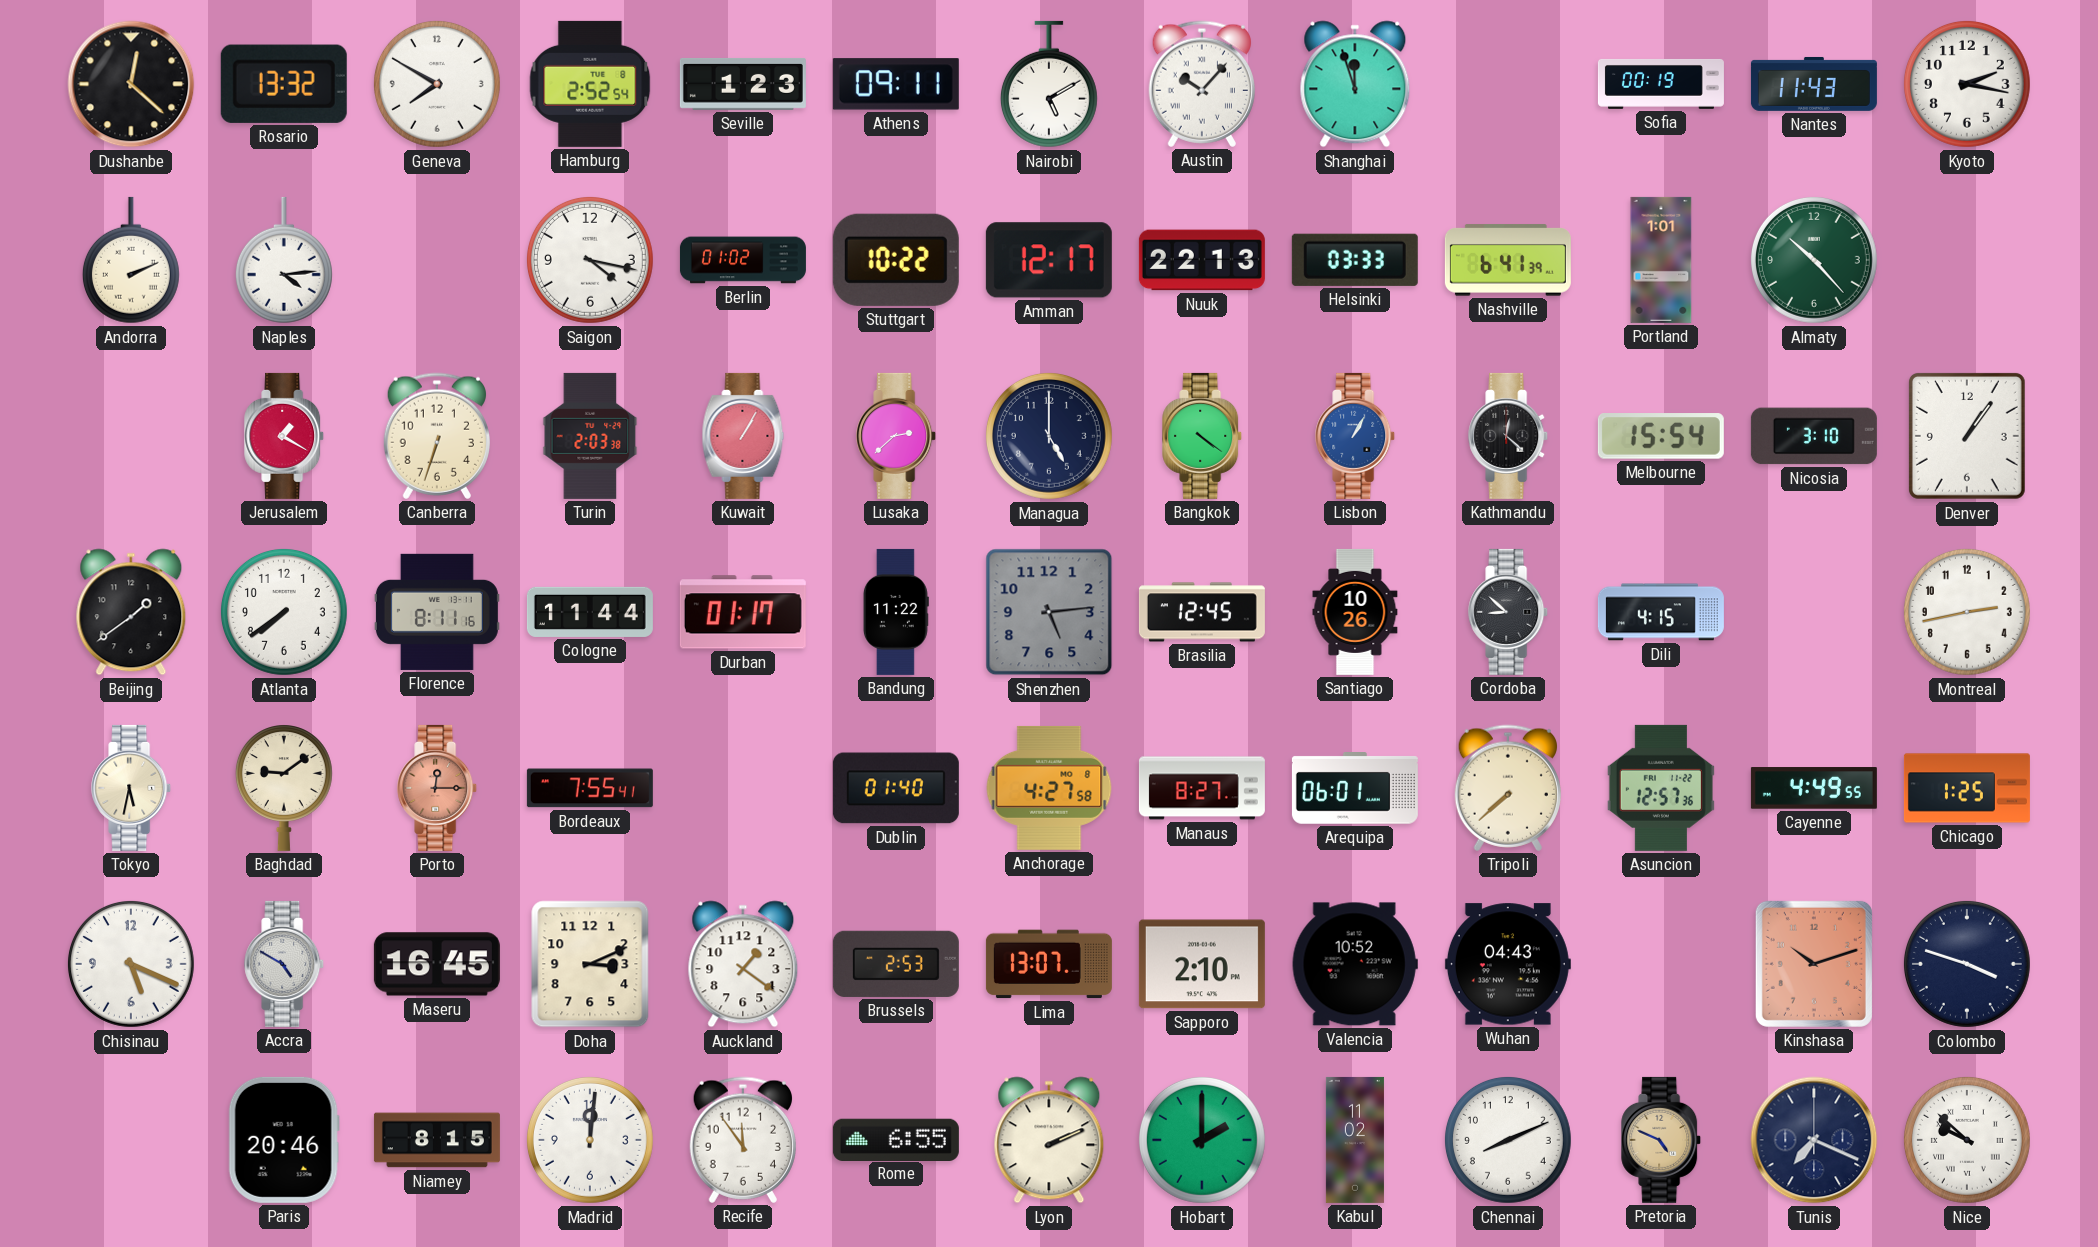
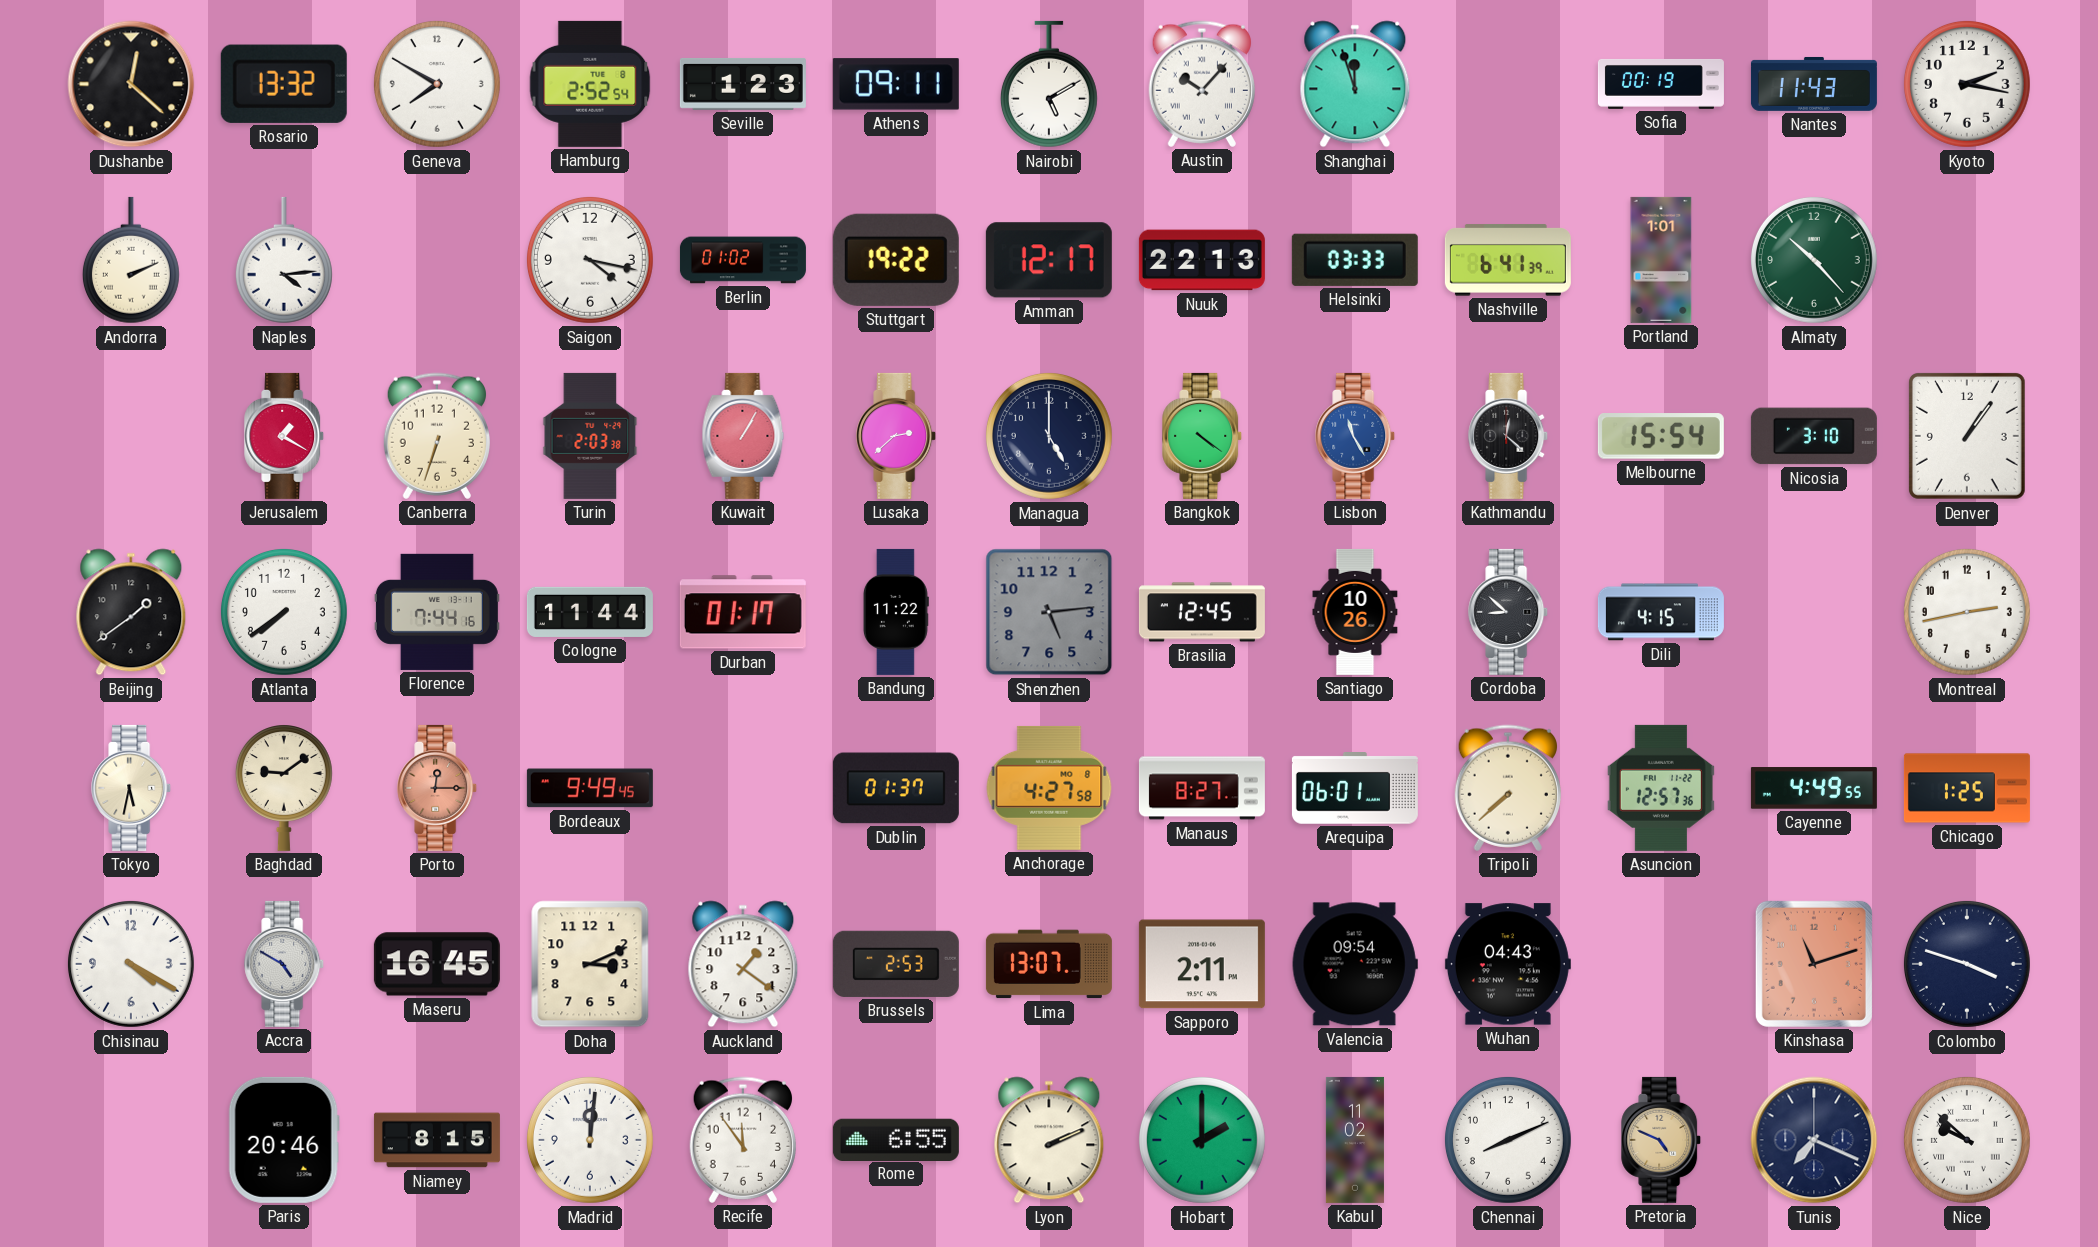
Stuttgart: 10:22 -> 19:22 (896, 260)
Lisbon: 1:05 -> 11:25 (1356, 436)
Florence: 8:11 -> 7:44 (437, 612)
Bordeaux: 7:55 -> 9:49 (590, 788)
Dublin: 01:40 -> 01:37 (896, 788)
Chisinau: 5:19 -> 4:20 (131, 964)
Sapporo: 2:10 -> 2:11 (1202, 964)
Valencia: 10:52 -> 09:54 (1355, 964)
Kinshasa: 10:12 -> 11:12 (1814, 964)
